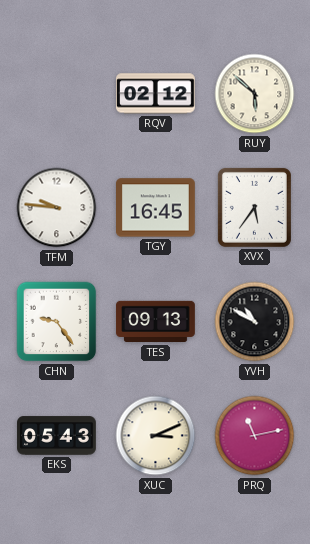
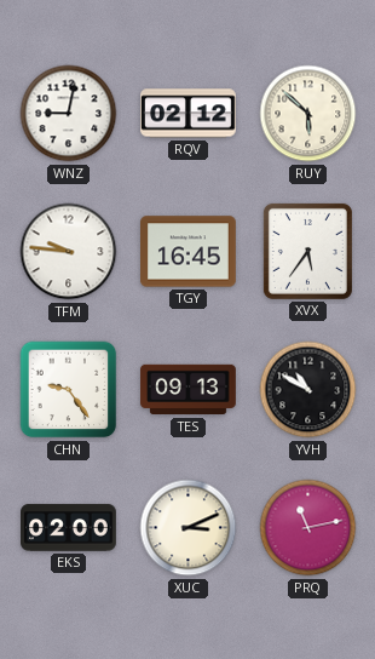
WNZ: none -> 9:02 (69, 114)
EKS: 05:43 -> 02:00 (69, 528)
